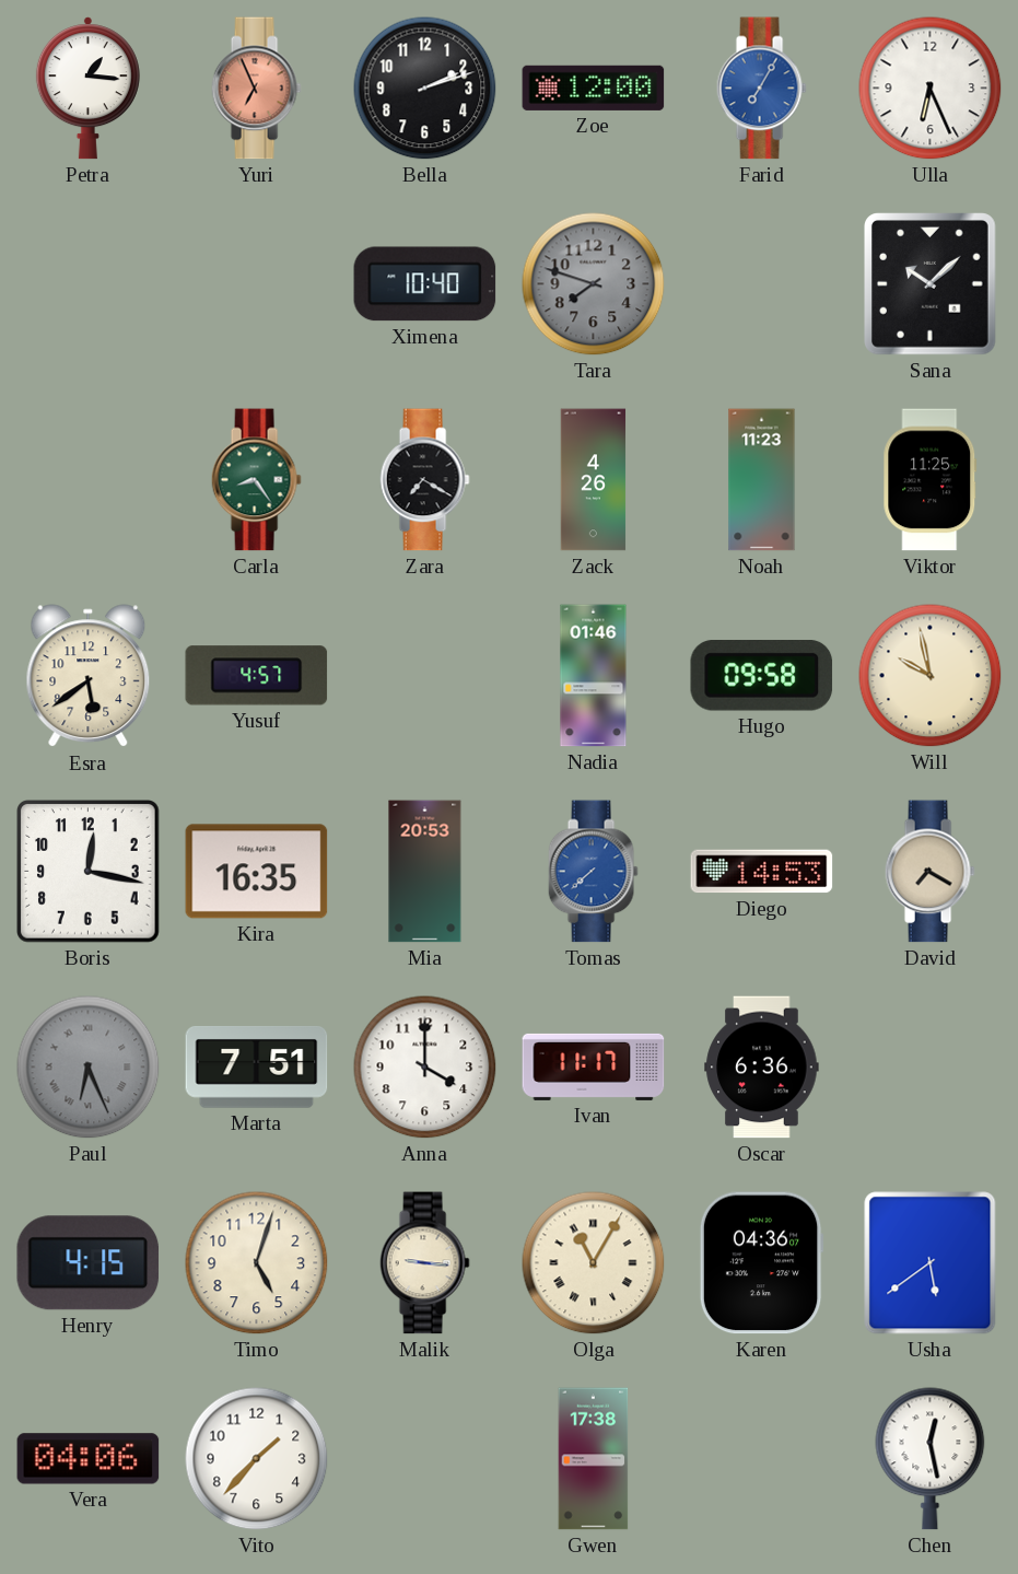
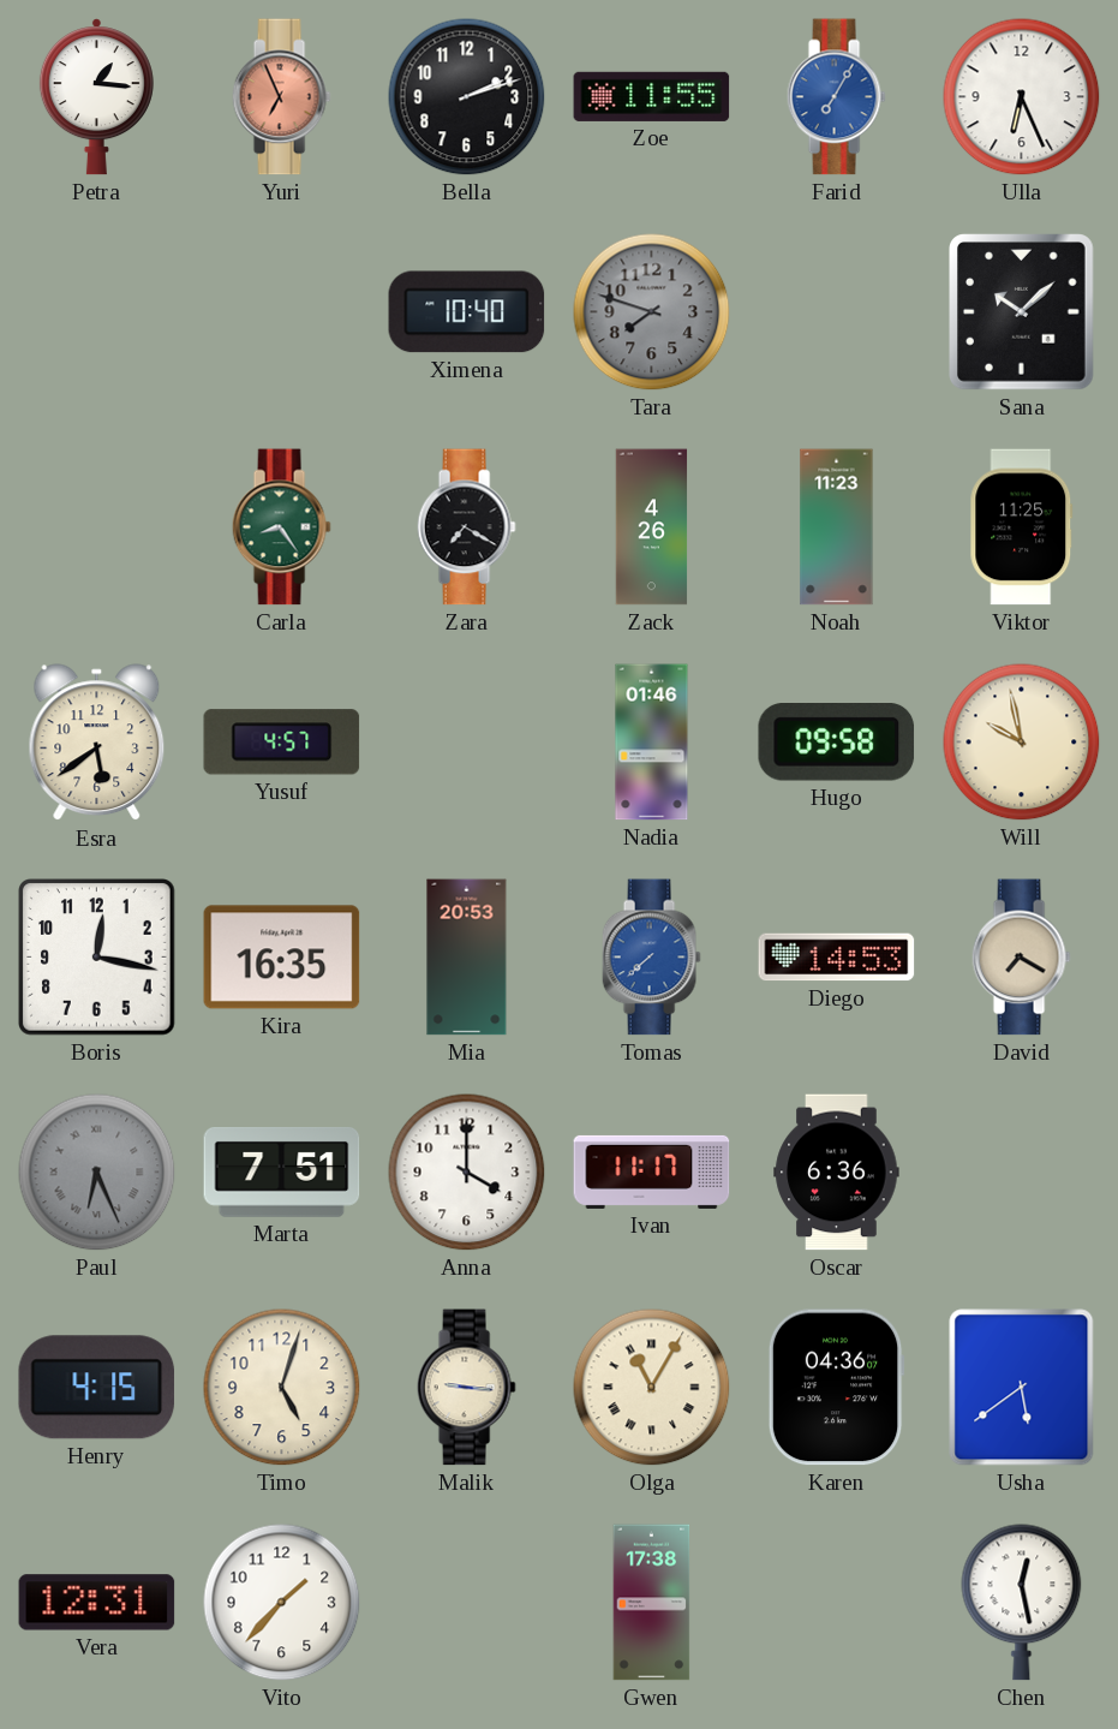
Zoe: 12:00 -> 11:55 (652, 96)
Vera: 04:06 -> 12:31 (97, 1603)
